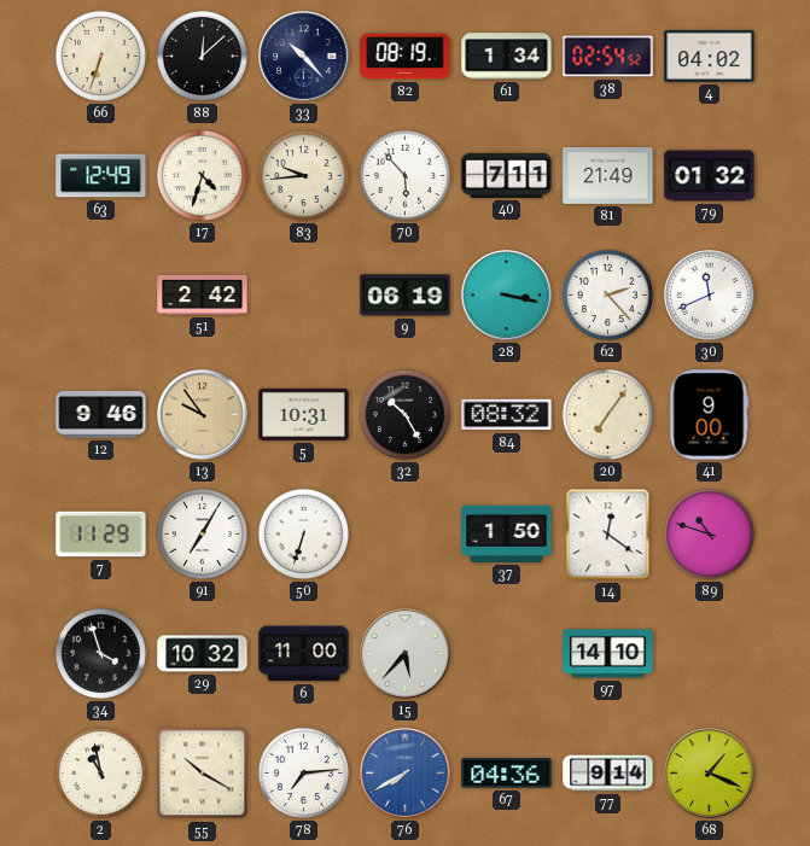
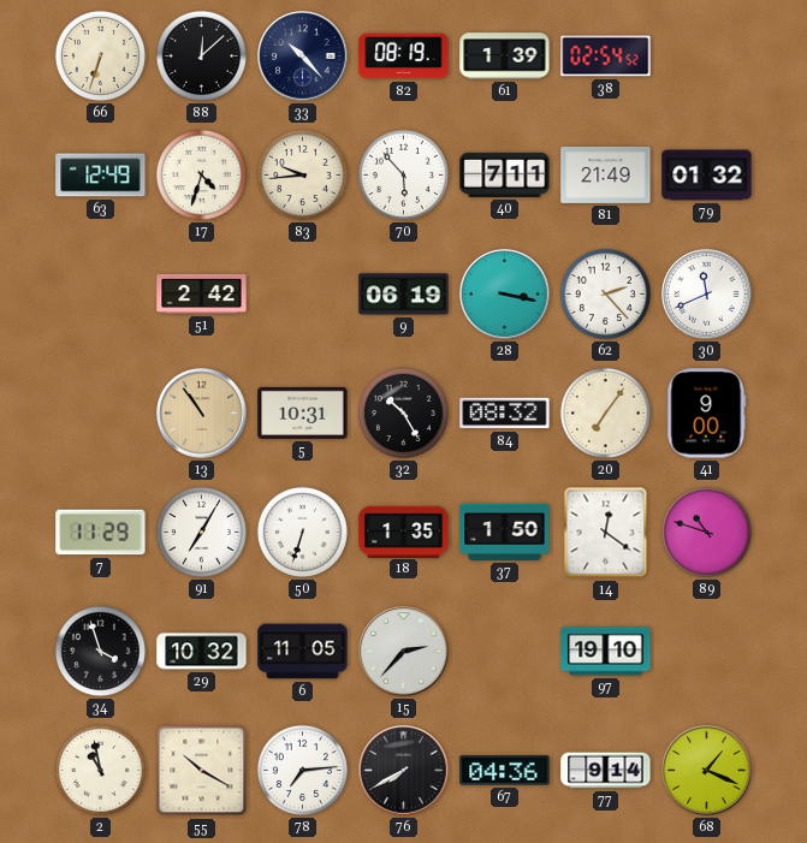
61: 1:34 -> 1:39 (505, 57)
4: 04:02 -> none (710, 56)
12: 9:46 -> none (101, 415)
13: 9:54 -> 10:54 (202, 414)
18: none -> 1:35 (404, 532)
6: 11:00 -> 11:05 (303, 652)
15: 5:37 -> 2:37 (404, 652)
97: 14:10 -> 19:10 (606, 652)
76 dial: blue -> black (404, 771)
